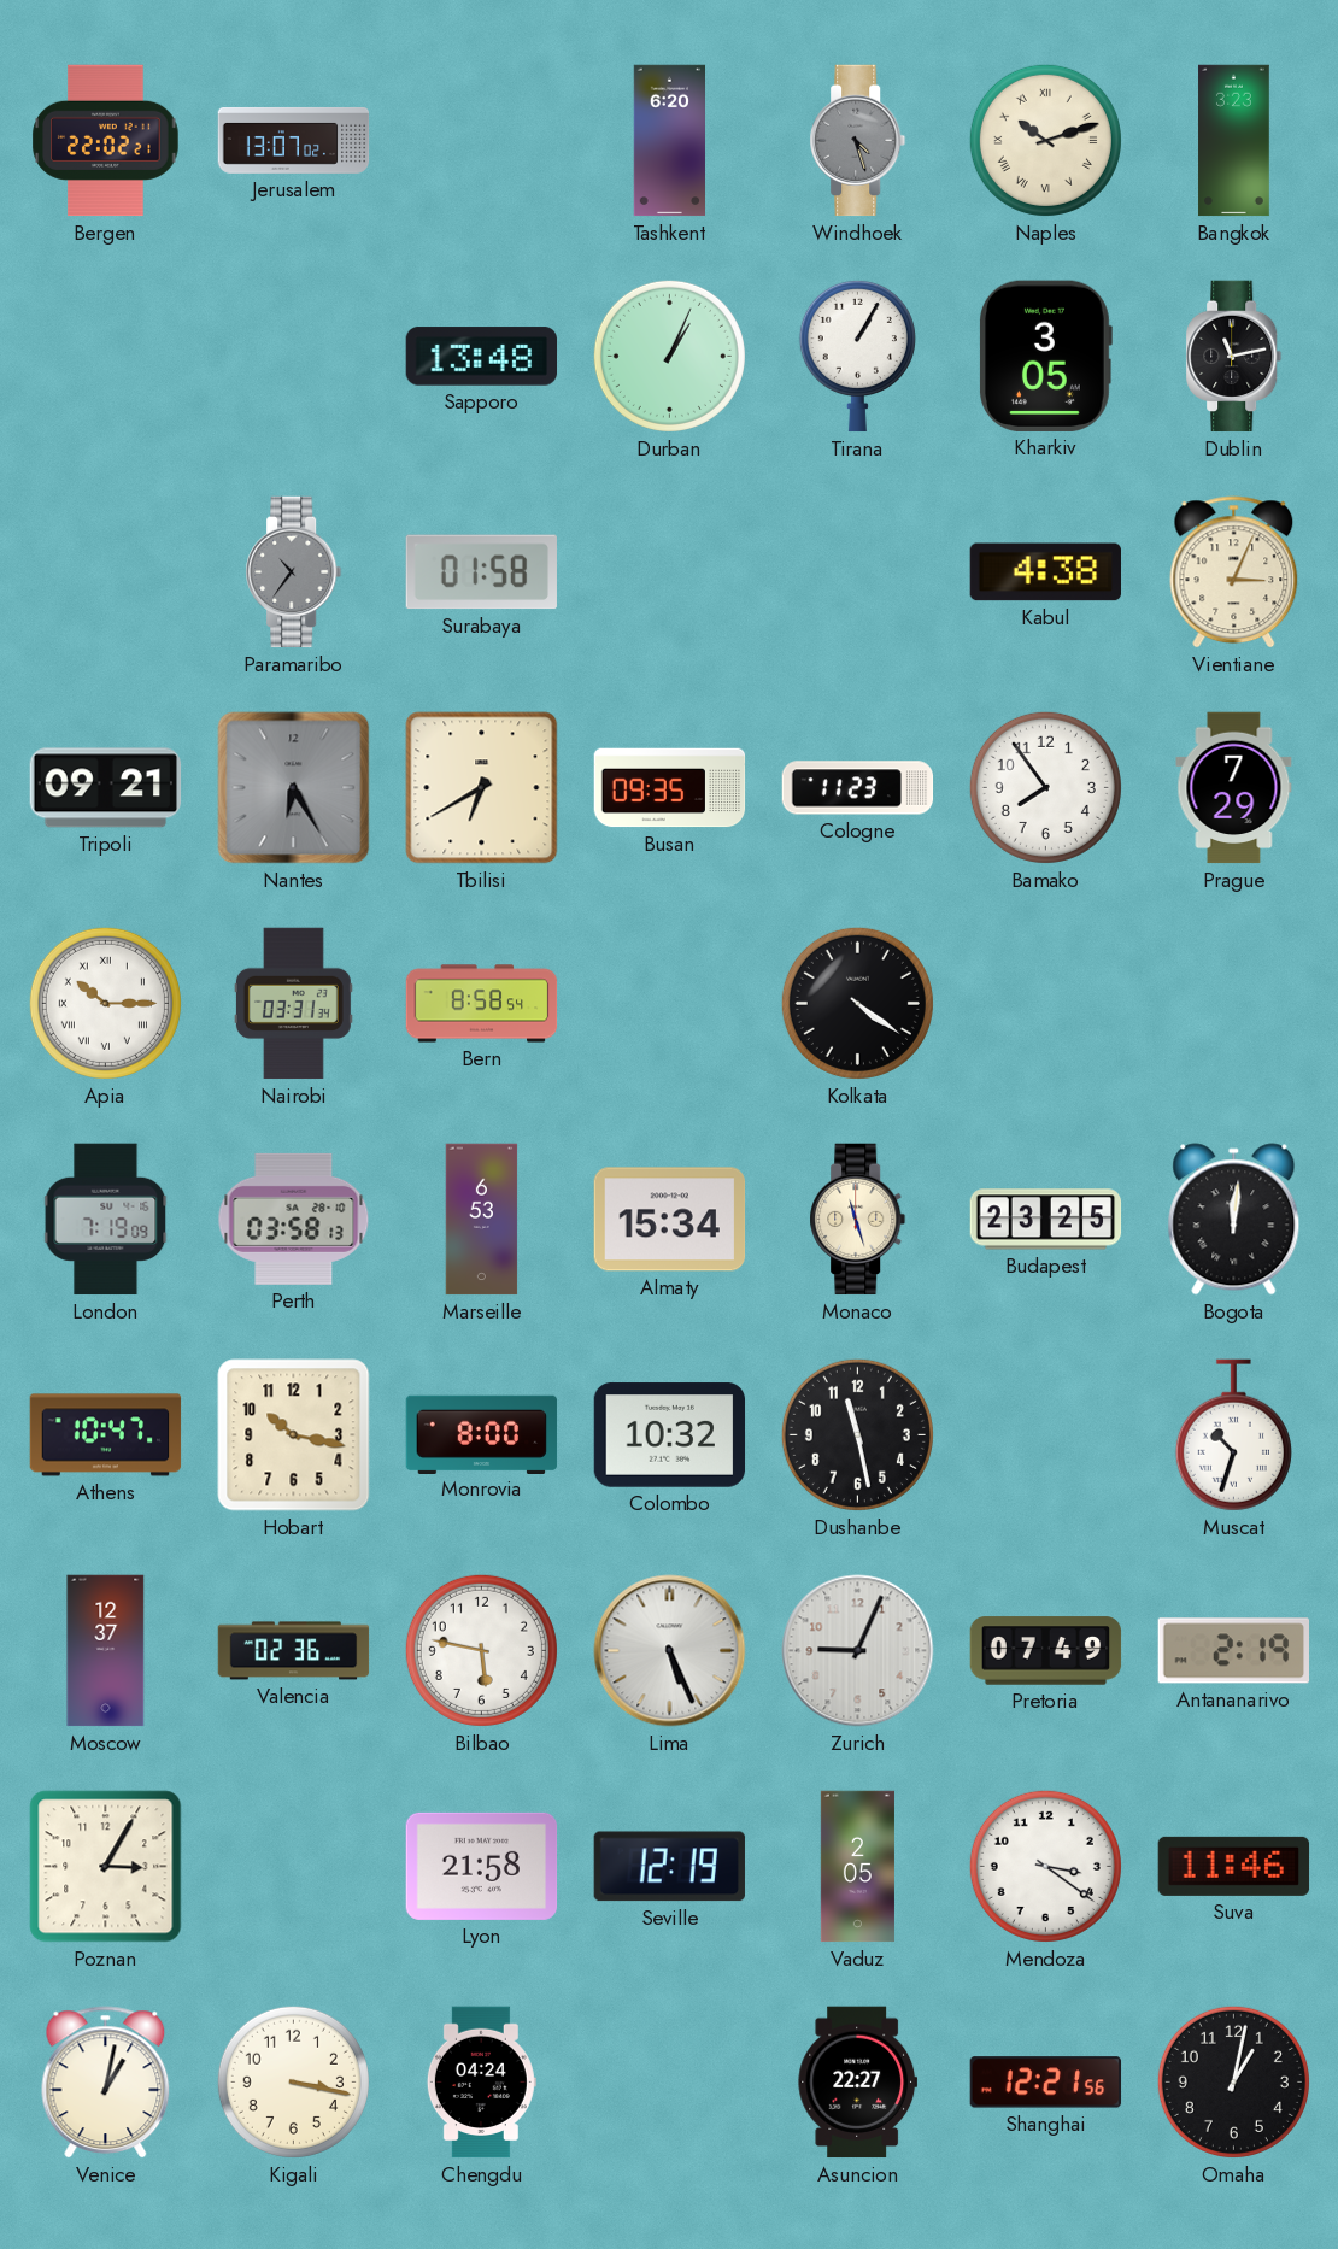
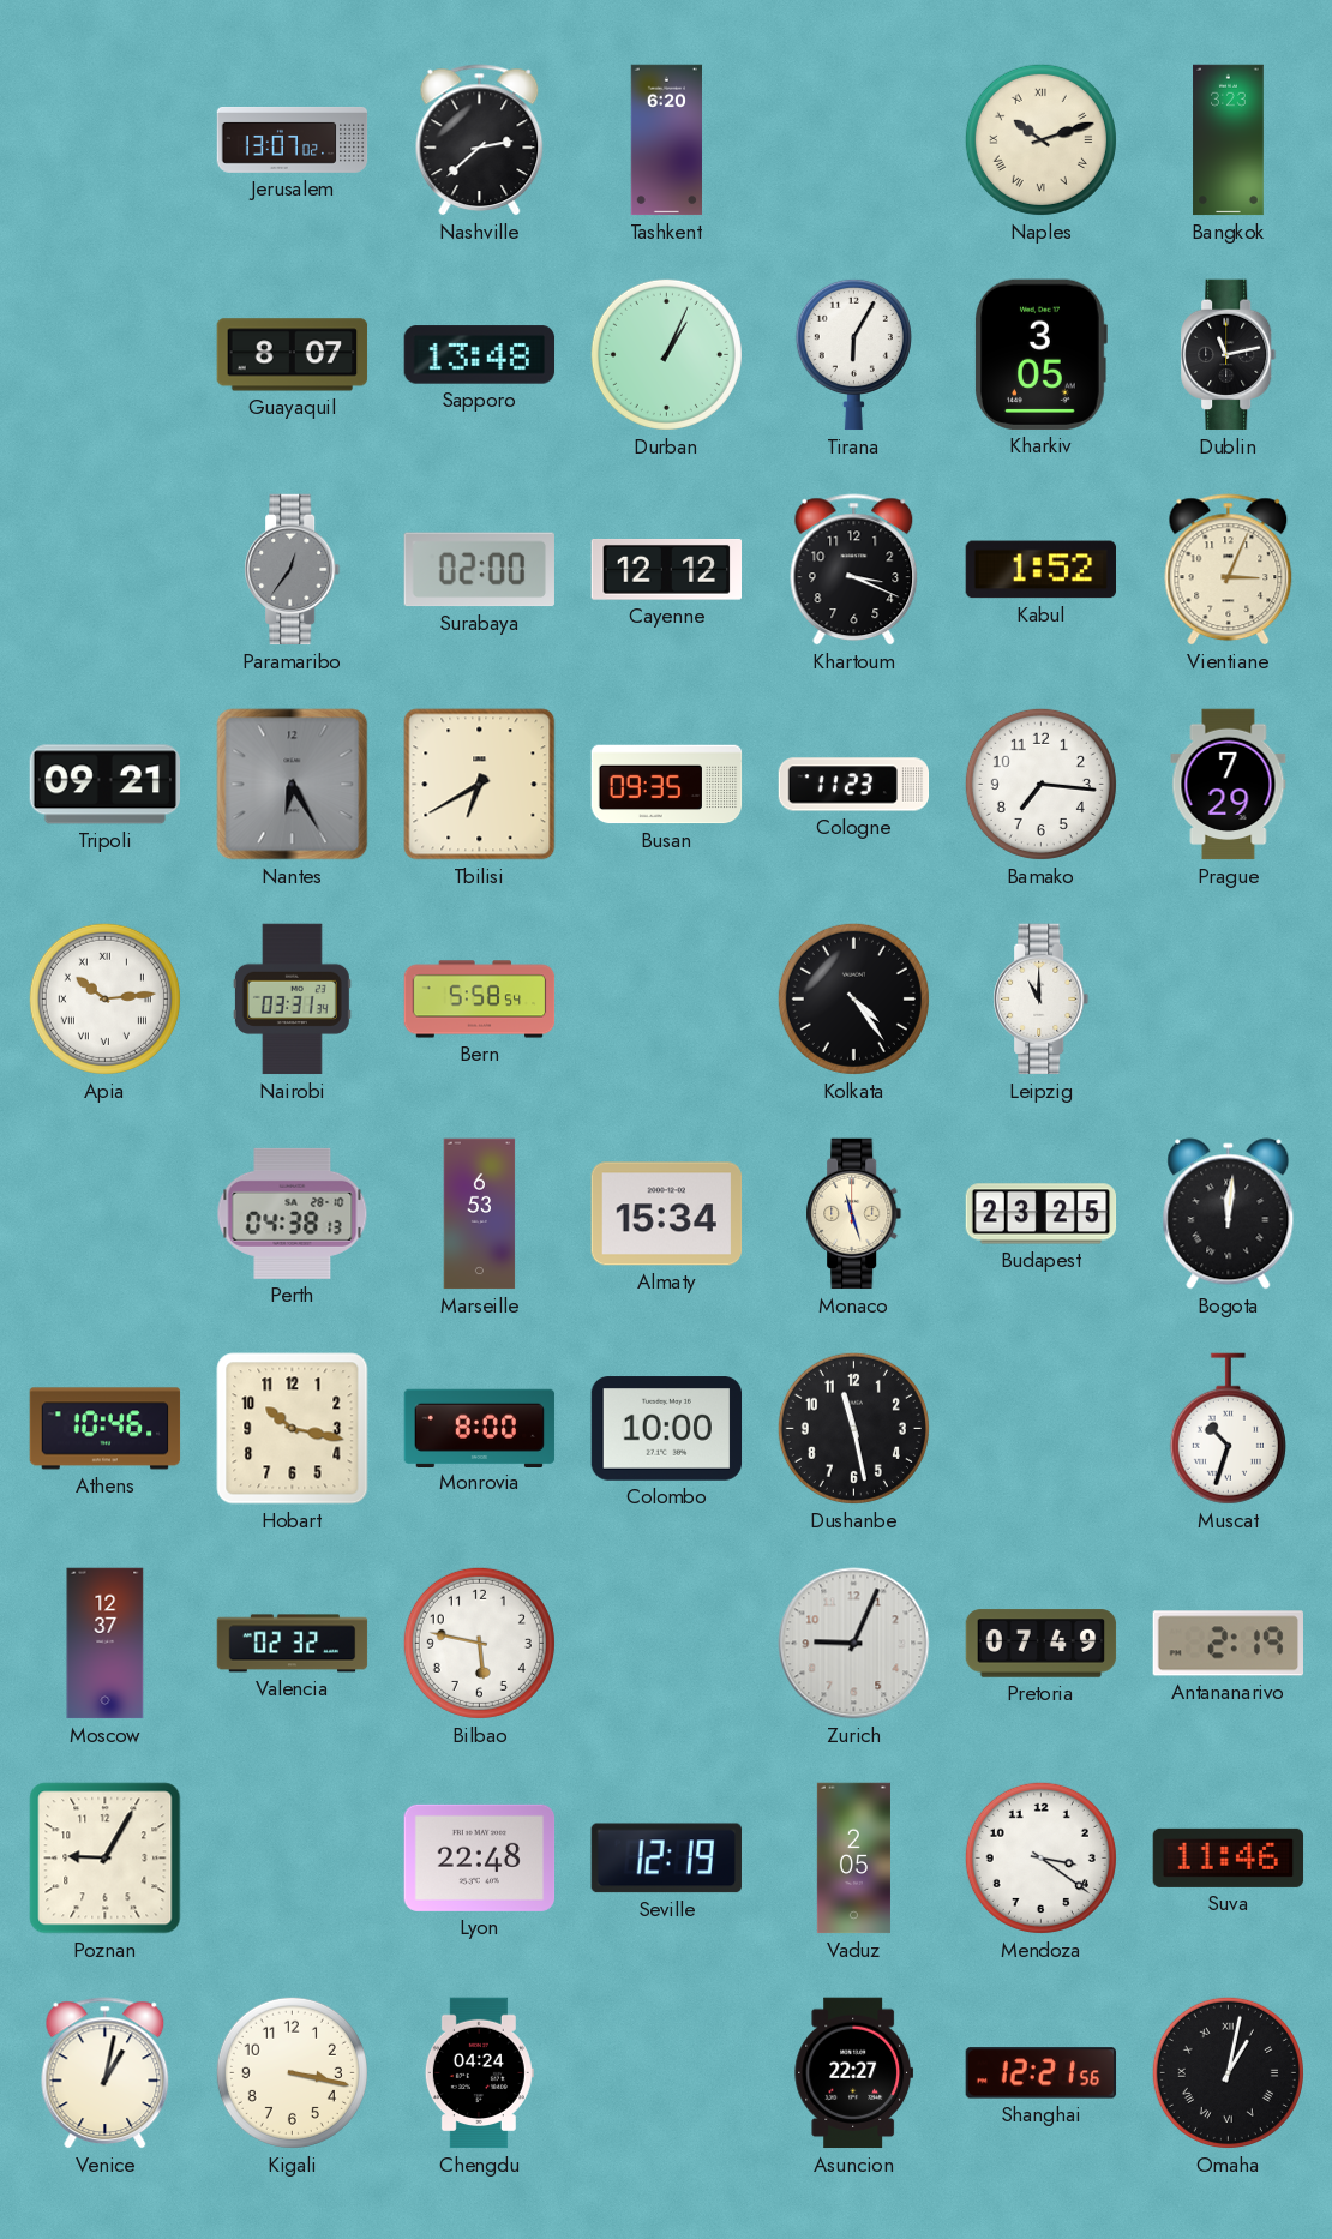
Bergen: 22:02 -> none (106, 141)
Nashville: none -> 2:38 (480, 140)
Windhoek: 4:27 -> none (858, 141)
Guayaquil: none -> 8:07 (293, 355)
Tirana: 1:05 -> 6:05 (853, 354)
Paramaribo: 10:36 -> 12:36 (293, 570)
Surabaya: 01:58 -> 02:00 (479, 570)
Cayenne: none -> 12:12 (666, 570)
Khartoum: none -> 3:19 (854, 570)
Kabul: 4:38 -> 1:52 (1040, 570)
Bamako: 7:54 -> 7:16 (1040, 784)
Apia: 10:15 -> 10:14 (104, 998)
Bern: 8:58 -> 5:58 (480, 1000)
Kolkata: 4:21 -> 4:24 (853, 998)
Leipzig: none -> 11:00 (1042, 1000)
London: 7:19 -> none (106, 1220)
Perth: 03:58 -> 04:38 (293, 1213)
Athens: 10:47 -> 10:46 (106, 1429)
Colombo: 10:32 -> 10:00 (667, 1429)
Valencia: 02:36 -> 02:32 (293, 1644)
Lima: 5:26 -> none (670, 1651)
Poznan: 3:05 -> 9:05 (106, 1859)
Lyon: 21:58 -> 22:48 (480, 1857)
Omaha numerals: Arabic -> Roman (1228, 2072)
